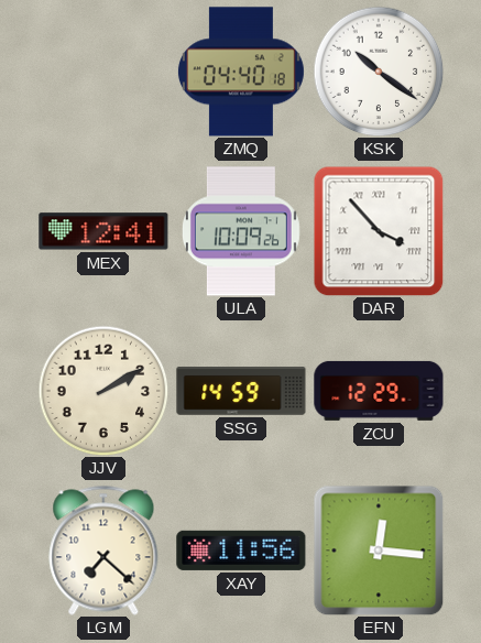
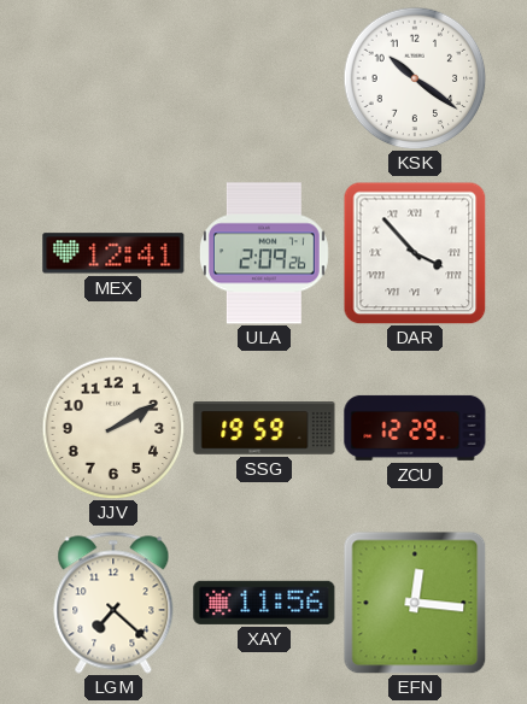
ZMQ: 04:40 -> none (241, 72)
ULA: 10:09 -> 2:09 (264, 253)
SSG: 14:59 -> 19:59 (264, 428)
